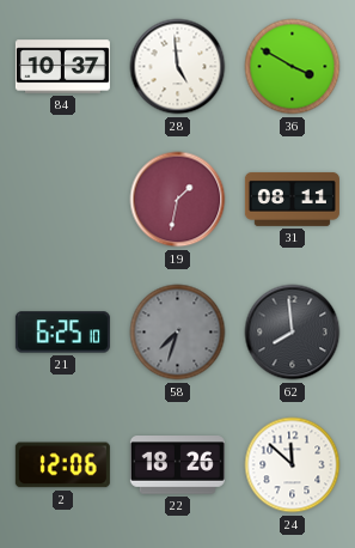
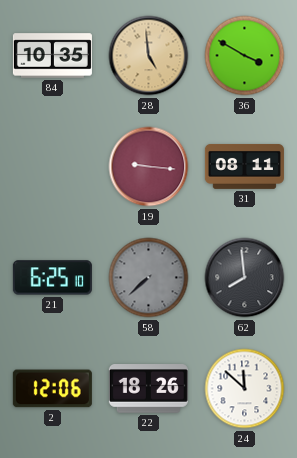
84: 10:37 -> 10:35 (52, 56)
28 dial: white -> champagne (149, 56)
19: 1:32 -> 9:16 (149, 167)
58: 7:33 -> 7:38 (149, 278)
